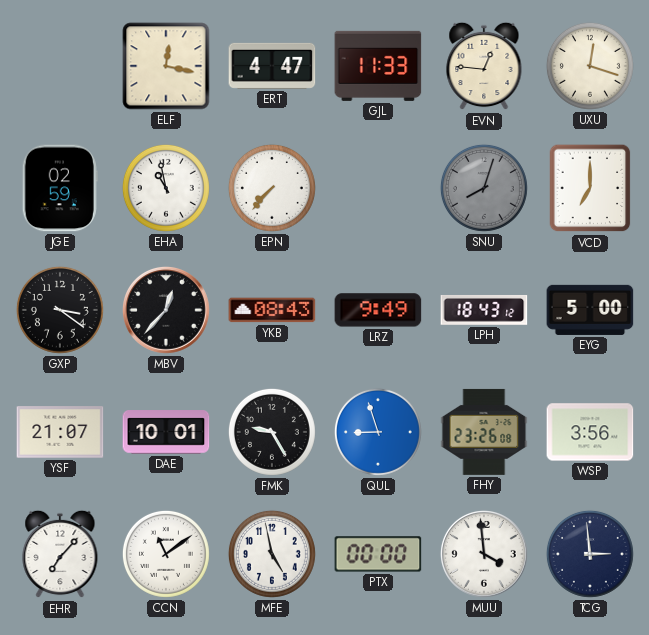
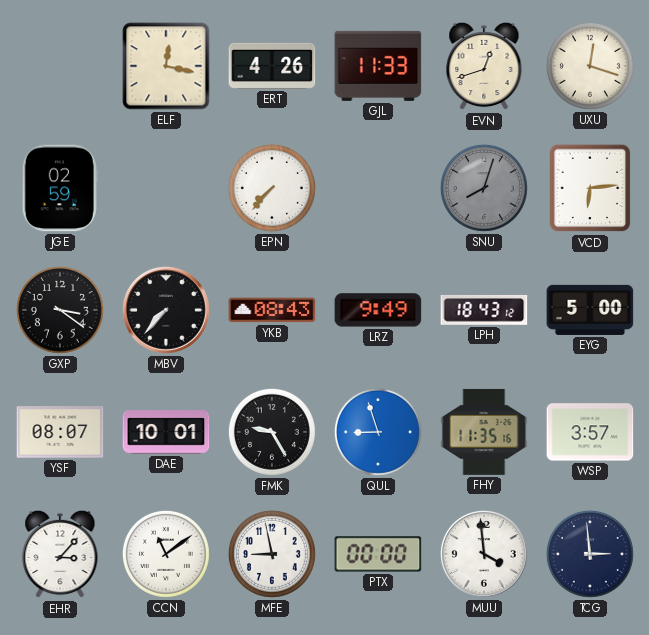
ERT: 4:47 -> 4:26 (272, 66)
EVN: 12:46 -> 12:42 (484, 66)
EHA: 10:58 -> none (166, 188)
VCD: 7:00 -> 6:14 (590, 188)
MBV: 12:37 -> 7:37 (166, 310)
YSF: 21:07 -> 08:07 (60, 432)
FHY: 23:26 -> 11:35 (484, 432)
WSP: 3:56 -> 3:57 (590, 432)
EHR: 7:07 -> 3:07 (60, 554)
MFE: 4:58 -> 8:58 (272, 554)
